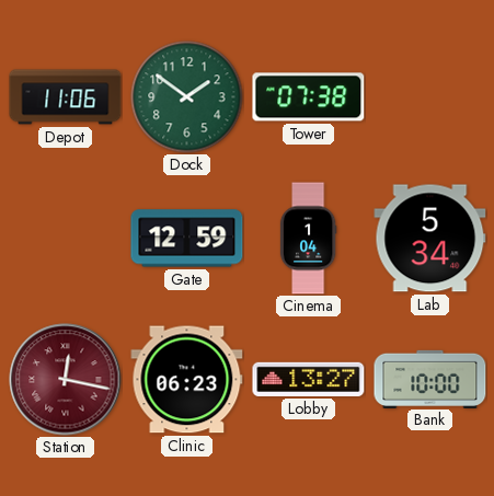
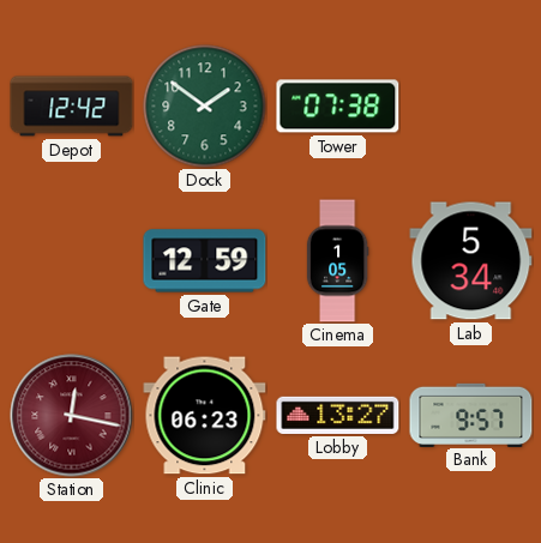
Depot: 11:06 -> 12:42 (72, 107)
Cinema: 1:04 -> 1:05 (337, 261)
Bank: 10:00 -> 9:57 (471, 415)
